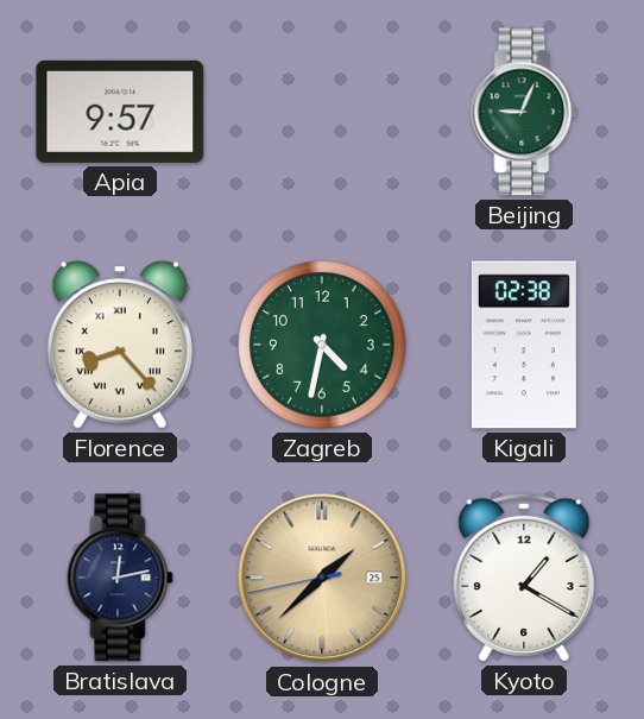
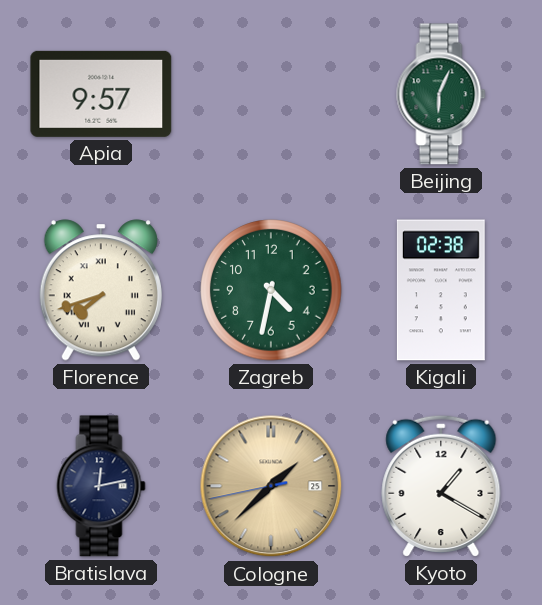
Beijing: 9:04 -> 6:04 (441, 94)
Florence: 8:23 -> 7:42 (101, 290)
